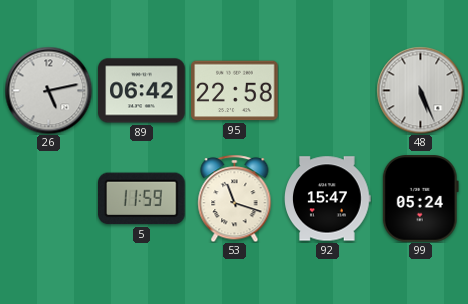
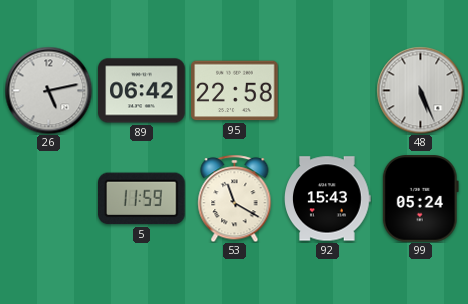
53: 11:18 -> 11:20 (235, 198)
92: 15:47 -> 15:43 (328, 199)
